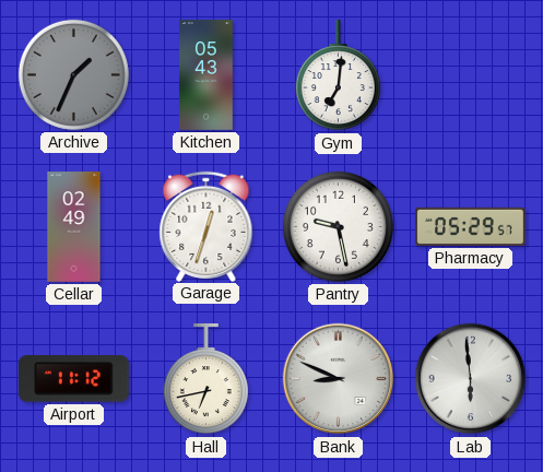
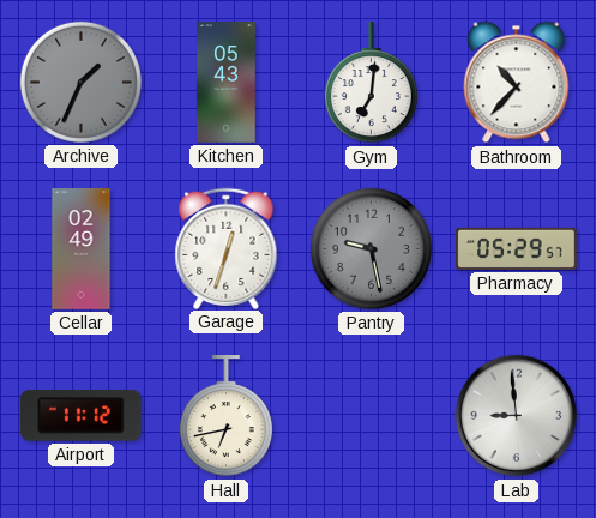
Bathroom: none -> 10:37 (517, 83)
Pantry dial: white -> grey (371, 248)
Bank: 8:49 -> none (339, 379)
Lab: 5:59 -> 8:59 (517, 416)
